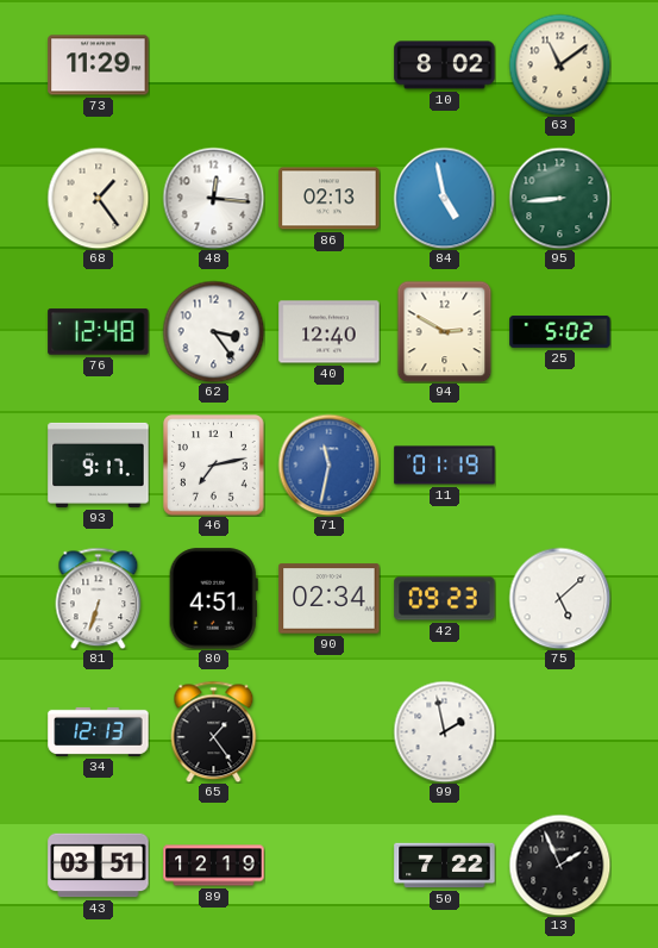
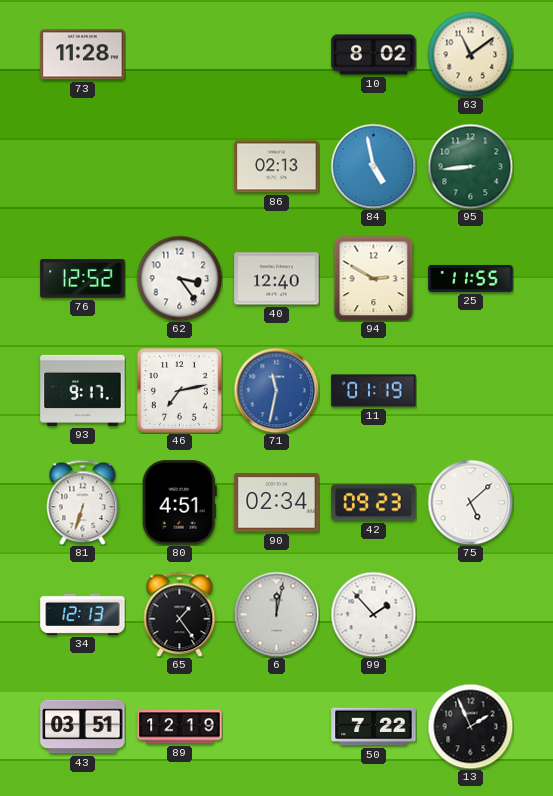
73: 11:29 -> 11:28 (83, 55)
68: 1:24 -> none (98, 198)
48: 12:16 -> none (213, 198)
76: 12:48 -> 12:52 (83, 279)
25: 5:02 -> 11:55 (471, 278)
6: none -> 12:02 (276, 614)
99: 1:58 -> 1:53 (373, 614)
